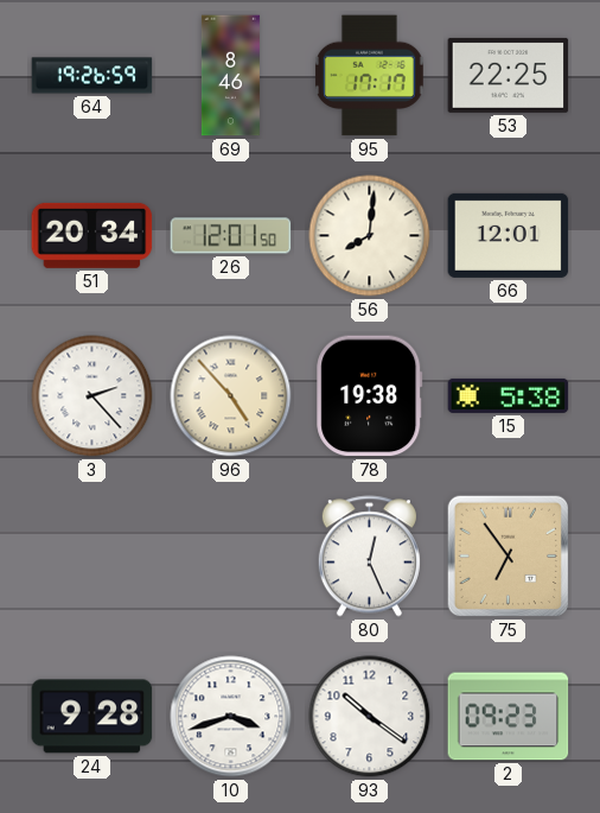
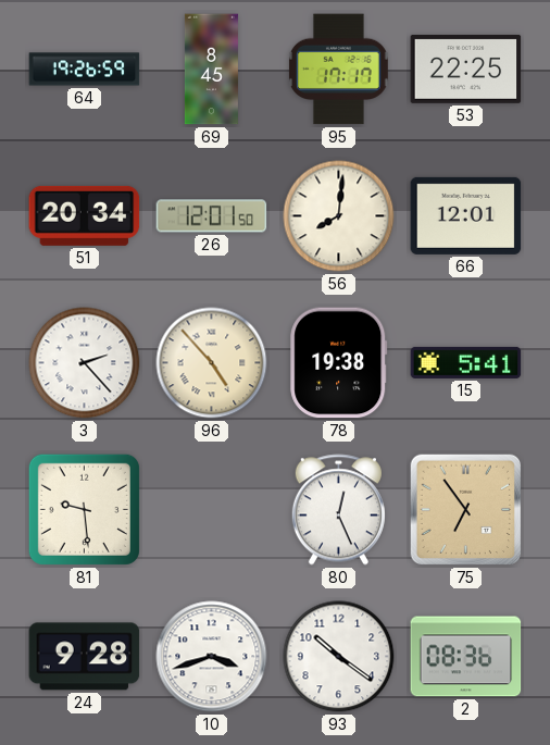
69: 8:46 -> 8:45 (211, 70)
15: 5:38 -> 5:41 (466, 362)
81: none -> 9:29 (84, 509)
2: 09:23 -> 08:36 (466, 657)
